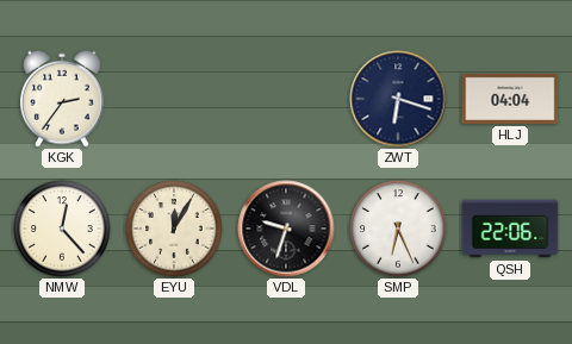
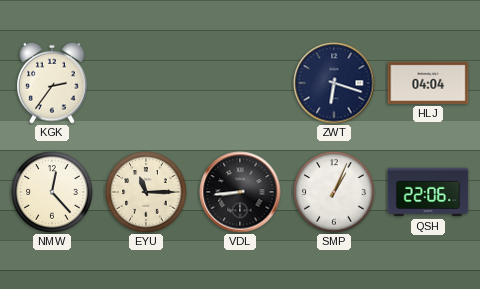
EYU: 12:05 -> 11:15 (146, 192)
VDL: 9:33 -> 8:44 (240, 192)
SMP: 6:26 -> 1:04 (334, 192)
